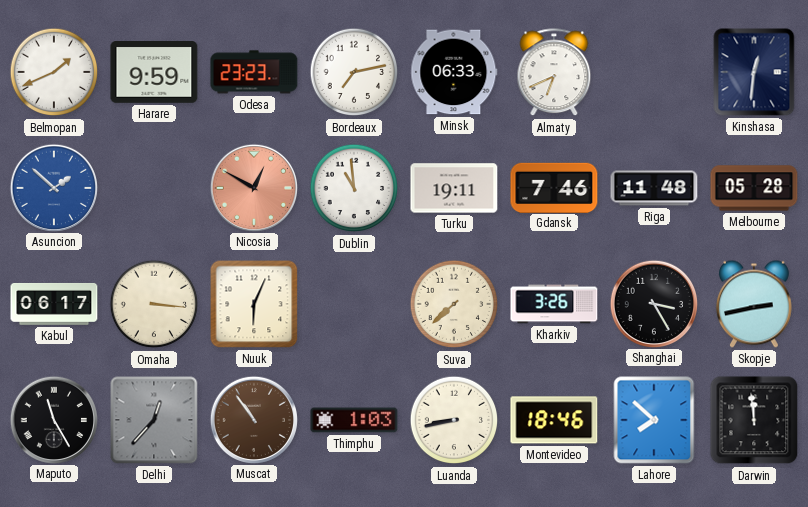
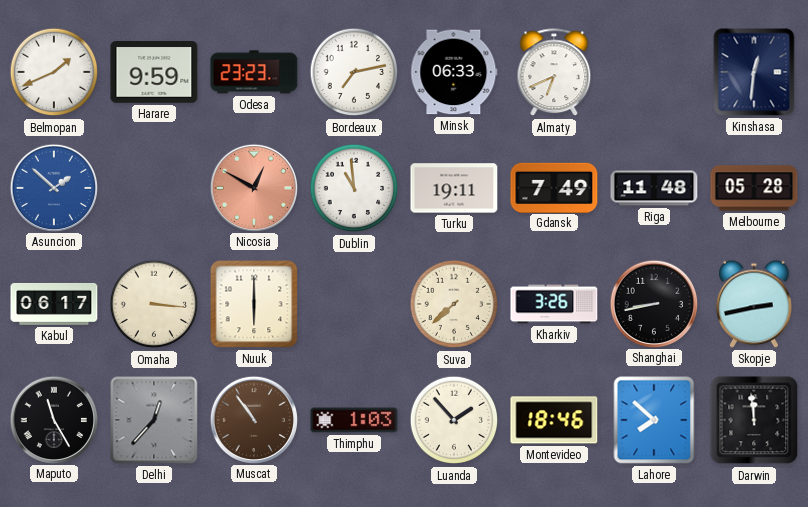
Gdansk: 7:46 -> 7:49 (554, 187)
Nuuk: 6:04 -> 6:00 (254, 304)
Shanghai: 3:25 -> 8:43 (653, 303)
Luanda: 8:43 -> 1:53 (454, 420)
